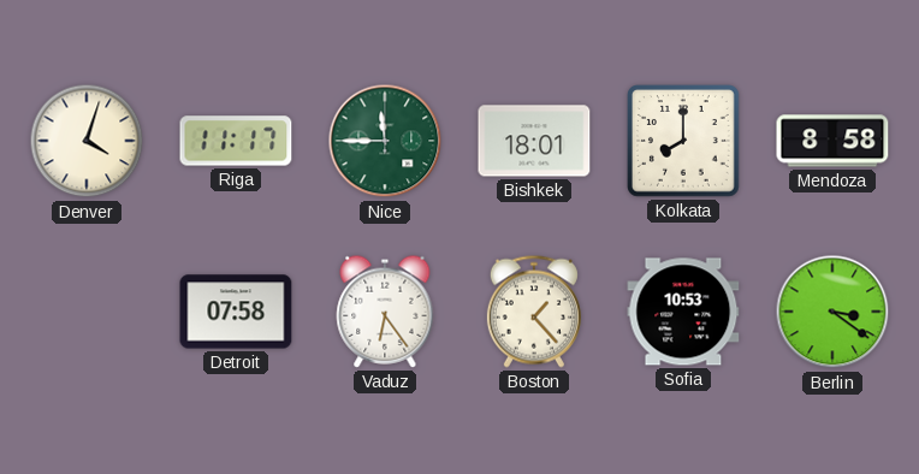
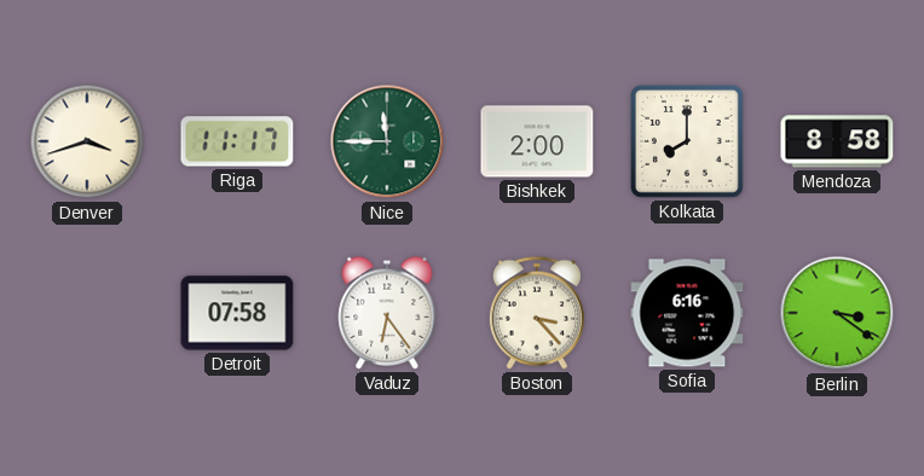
Denver: 4:03 -> 3:42 (87, 141)
Bishkek: 18:01 -> 2:00 (537, 141)
Boston: 1:23 -> 3:23 (537, 313)
Sofia: 10:53 -> 6:16 (687, 313)
